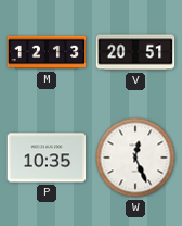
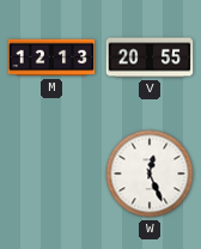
V: 20:51 -> 20:55 (150, 57)
P: 10:35 -> none (47, 158)
